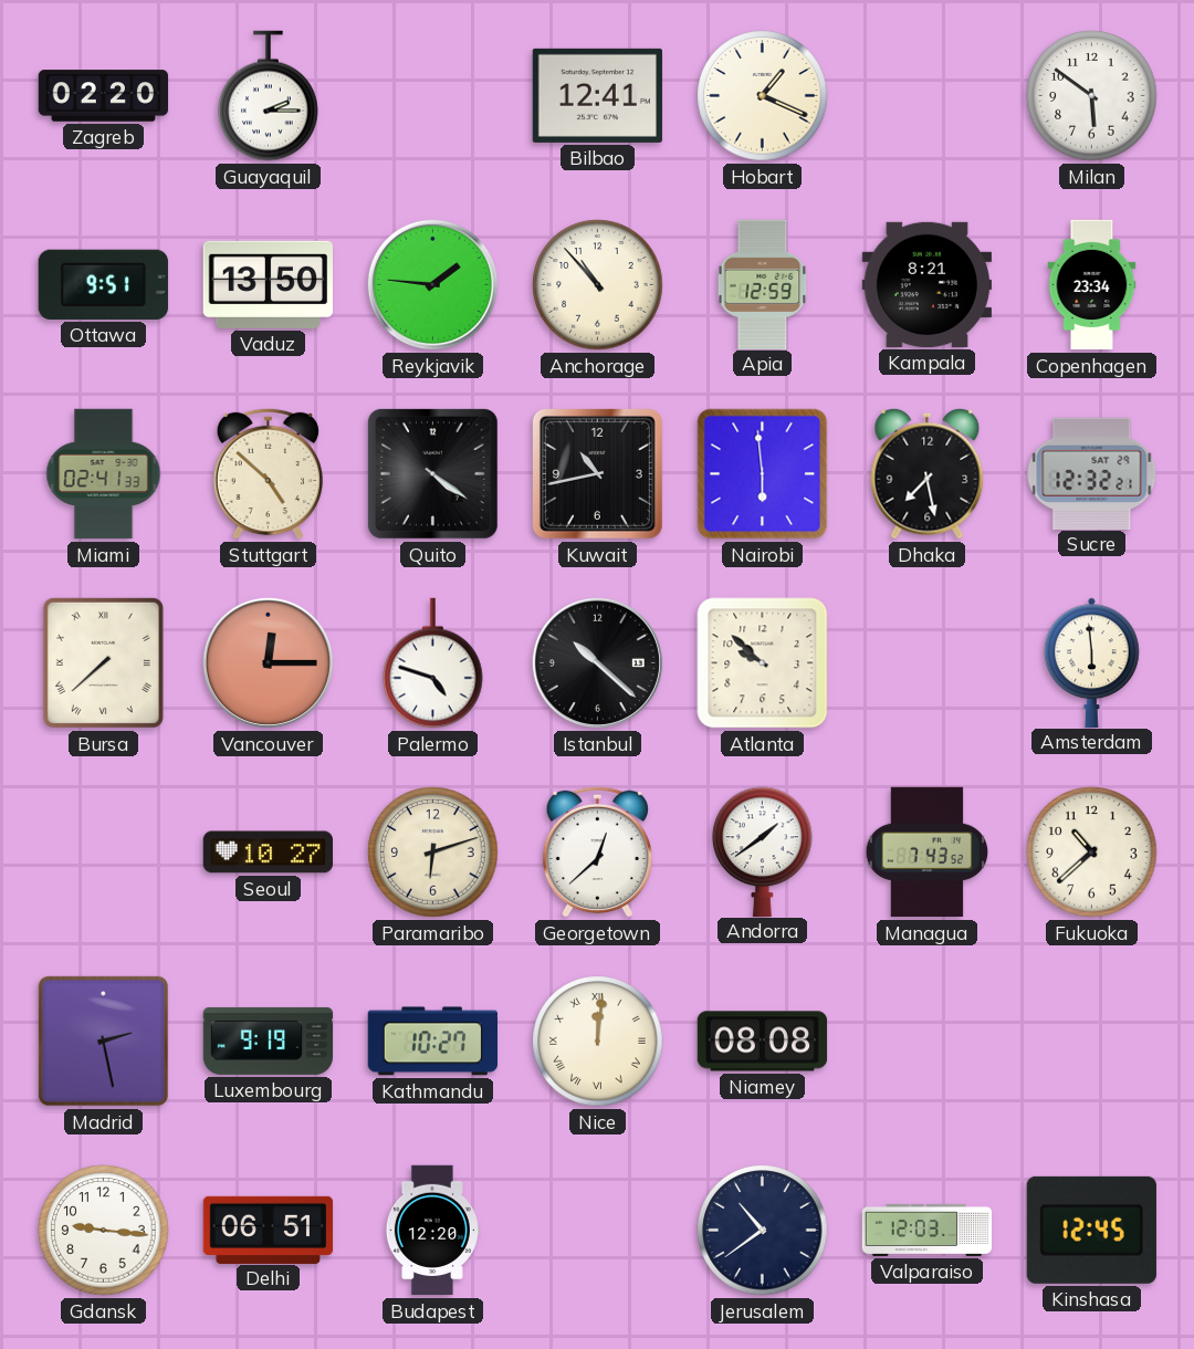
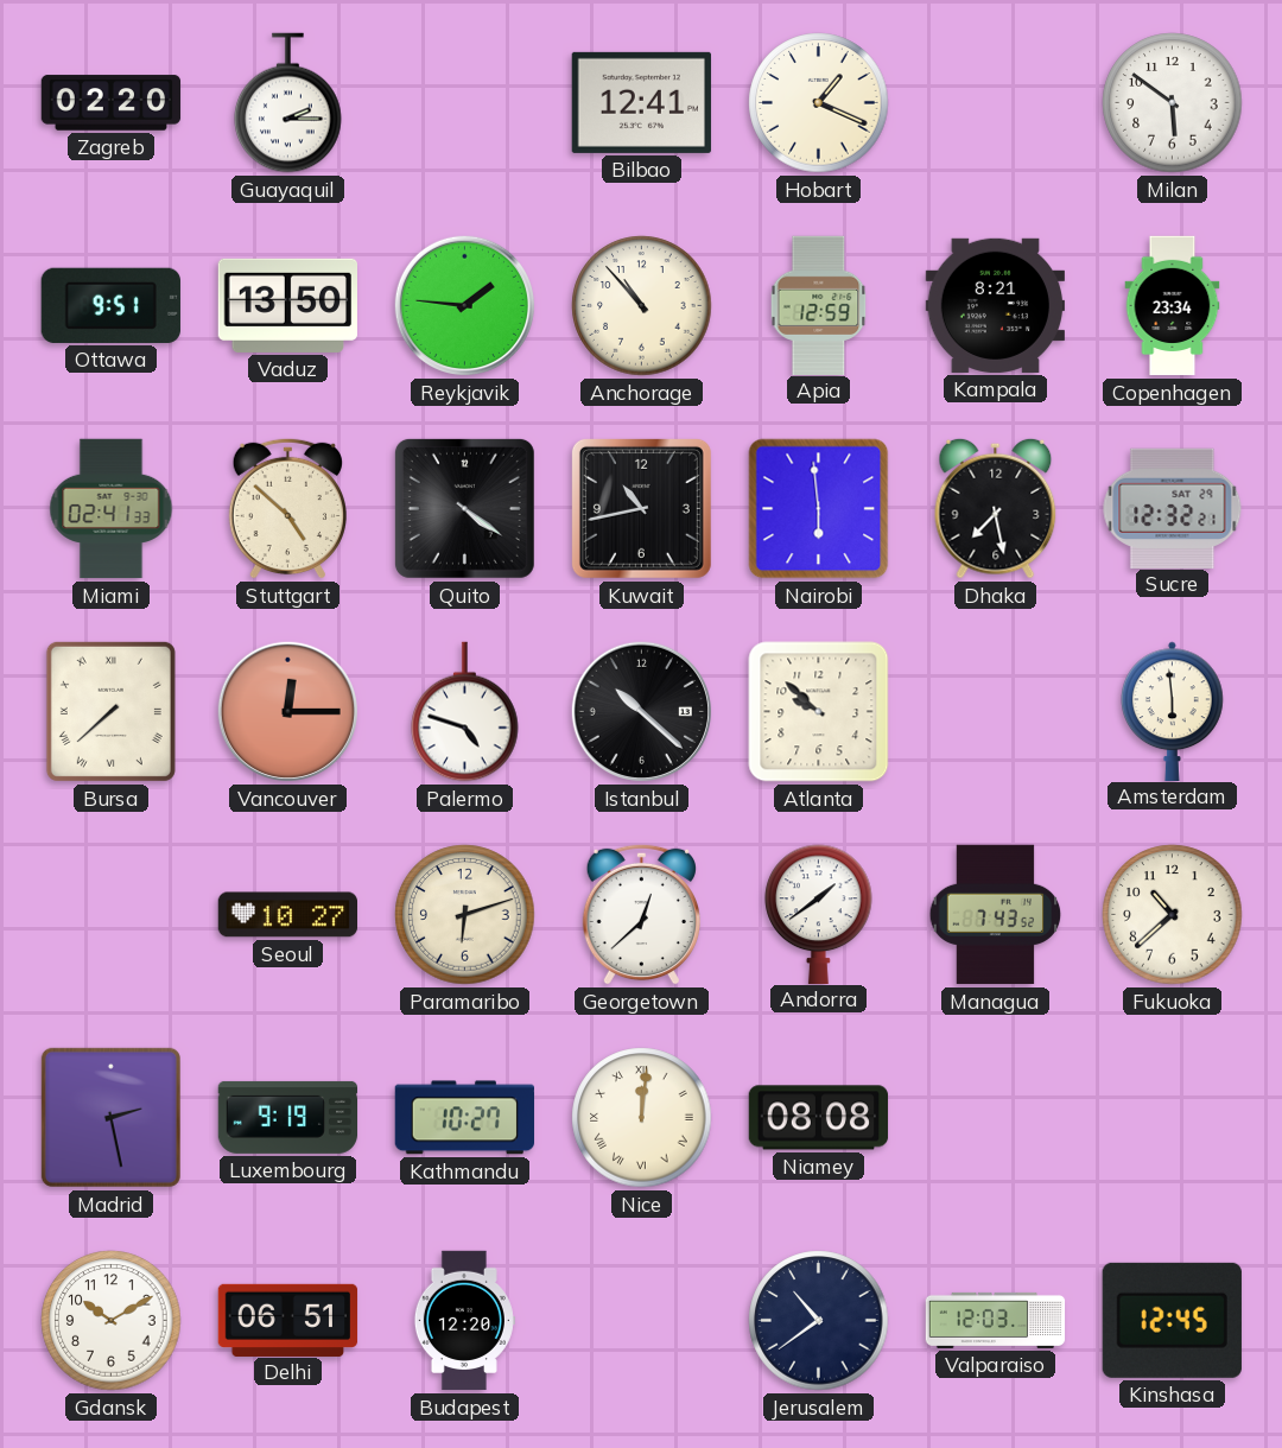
Gdansk: 9:16 -> 10:10 (112, 1321)
